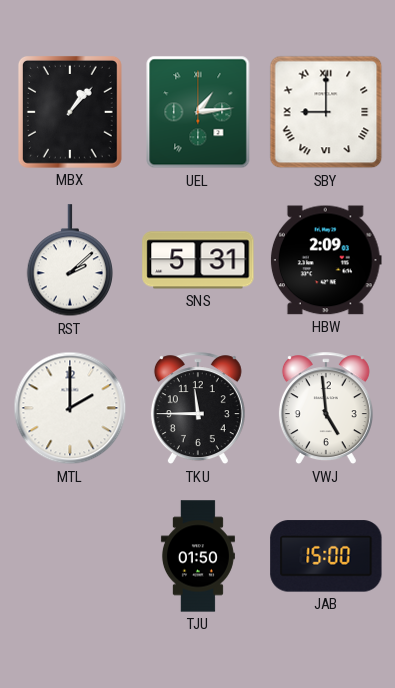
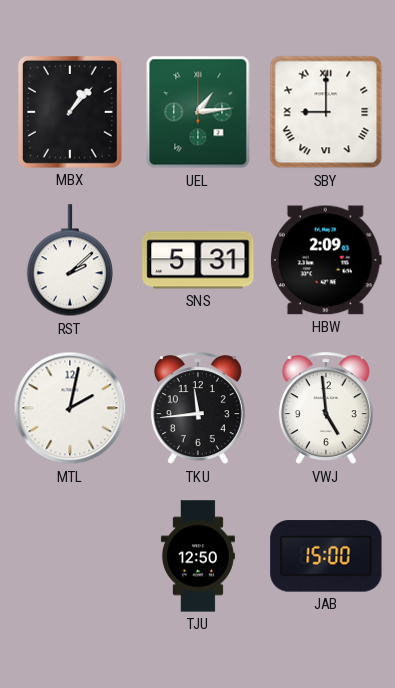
MTL: 2:00 -> 2:02 (70, 408)
TKU: 11:45 -> 11:44 (198, 409)
TJU: 01:50 -> 12:50 (198, 556)
